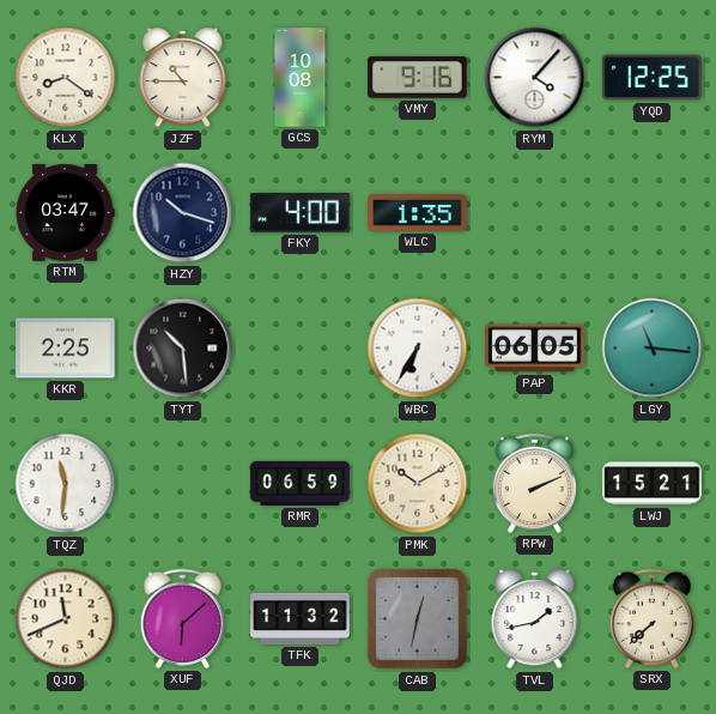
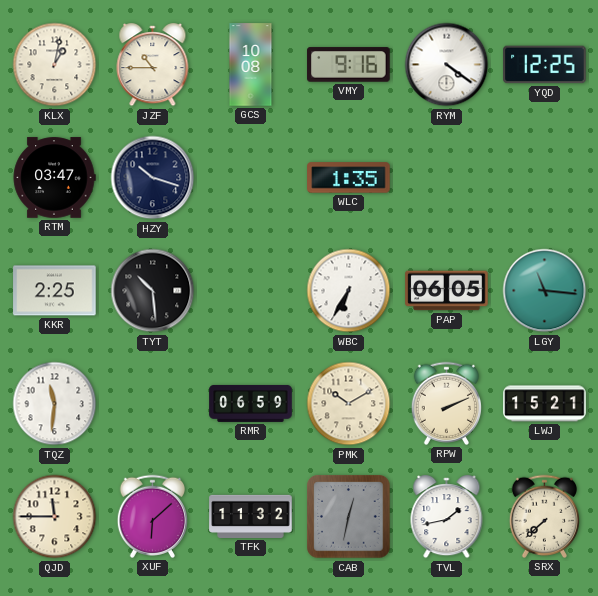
KLX: 8:21 -> 1:02 (55, 65)
RYM: 4:07 -> 4:21 (447, 65)
FKY: 4:00 -> none (301, 213)
QJD: 11:41 -> 11:45 (55, 517)
